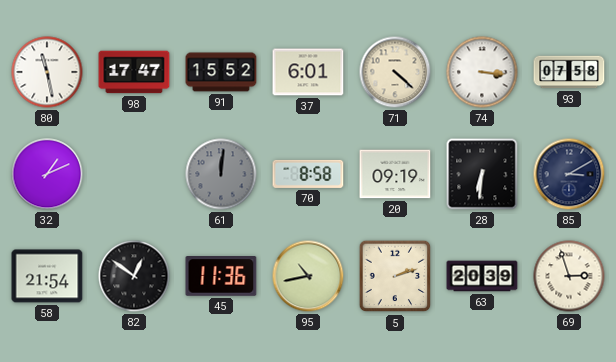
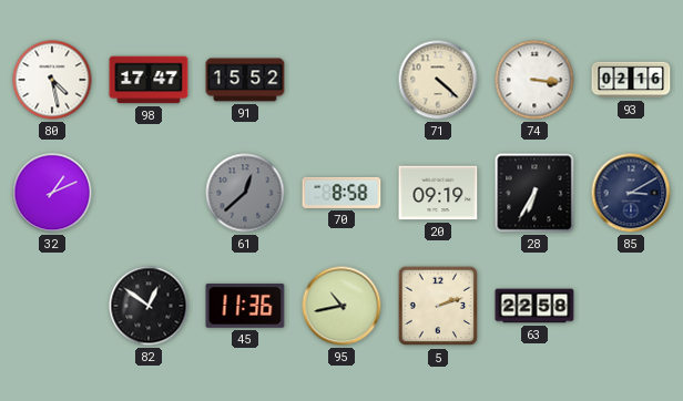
80: 11:28 -> 4:28 (52, 80)
37: 6:01 -> none (308, 72)
93: 07:58 -> 02:16 (631, 80)
61: 12:01 -> 12:38 (245, 193)
28: 6:31 -> 6:35 (534, 193)
58: 21:54 -> none (47, 276)
63: 20:39 -> 22:58 (534, 306)
69: 2:57 -> none (569, 276)
